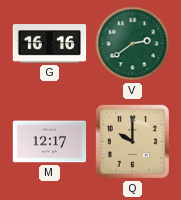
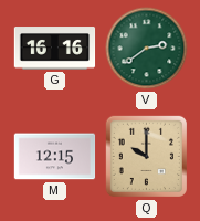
M: 12:17 -> 12:15 (55, 157)
